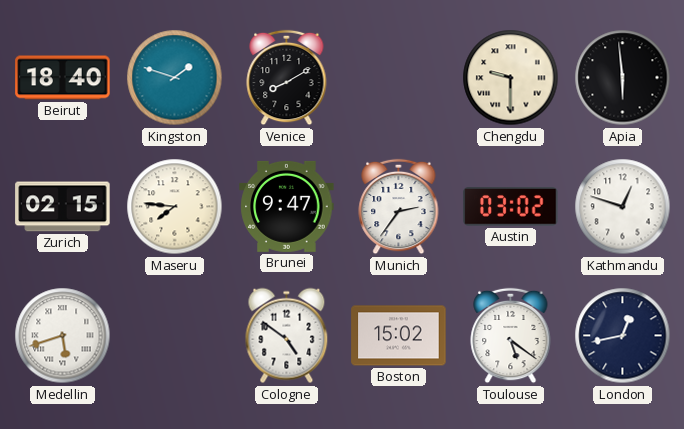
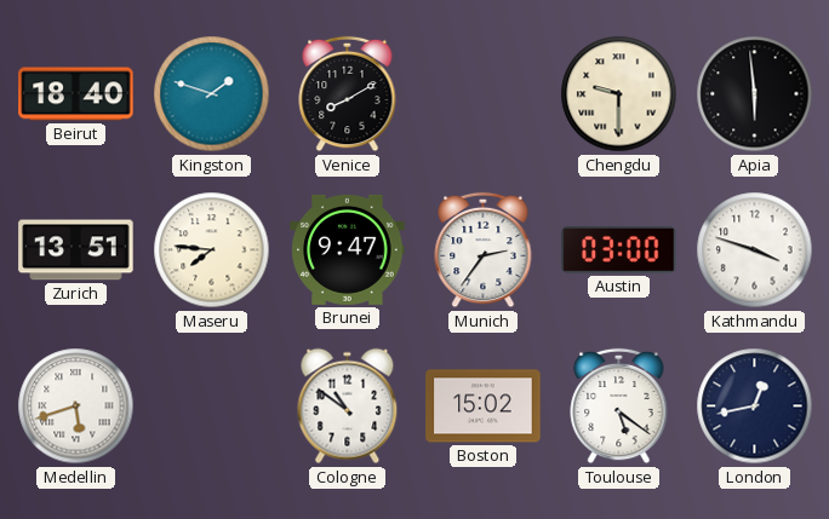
Zurich: 02:15 -> 13:51 (76, 250)
Austin: 03:02 -> 03:00 (619, 250)
Kathmandu: 12:48 -> 3:48 (755, 250)
Cologne: 4:51 -> 10:51 (348, 406)
